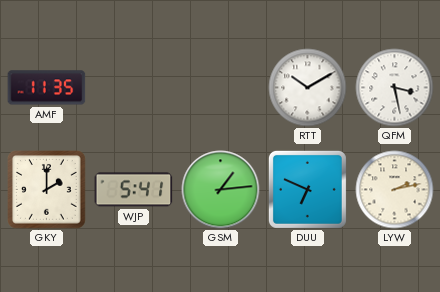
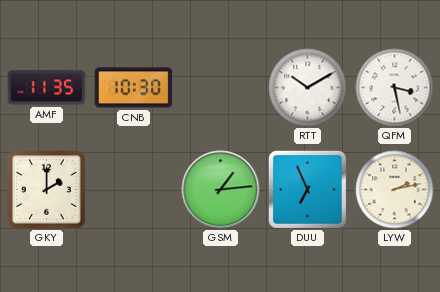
CNB: none -> 10:30 (134, 88)
WJP: 5:41 -> none (134, 190)
DUU: 6:49 -> 6:56 (307, 189)
